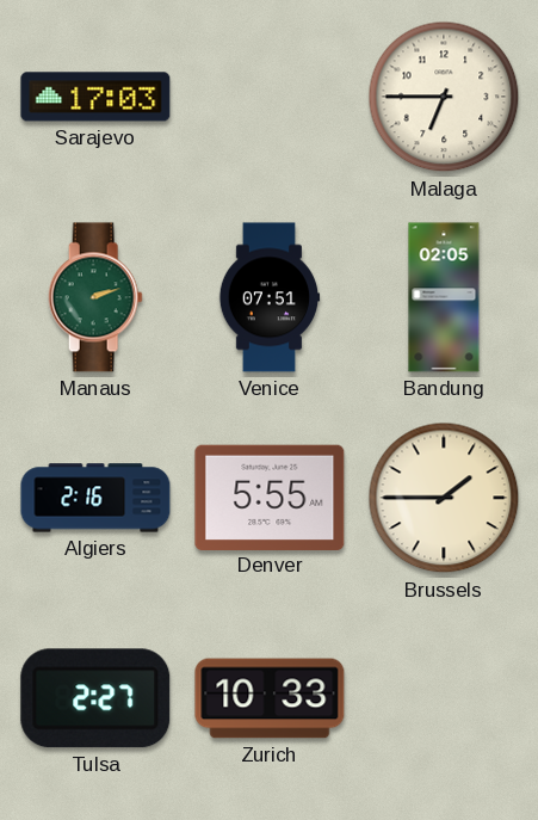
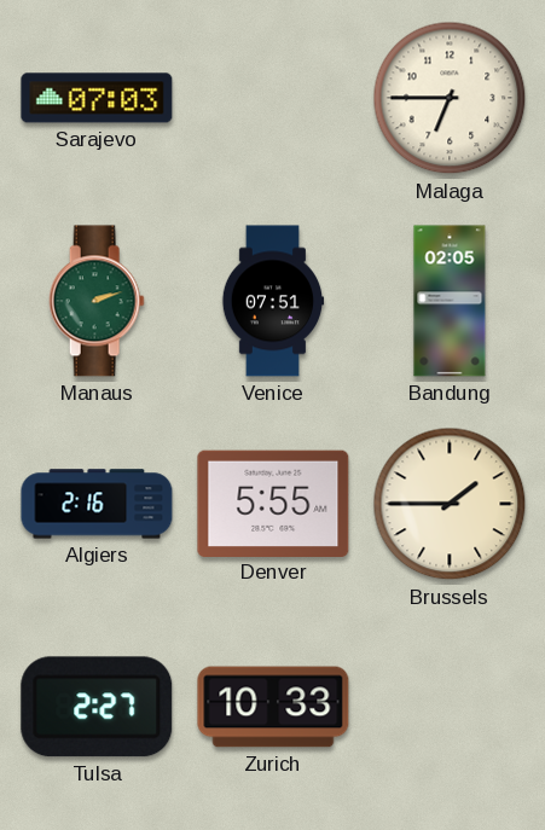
Sarajevo: 17:03 -> 07:03 (97, 98)
